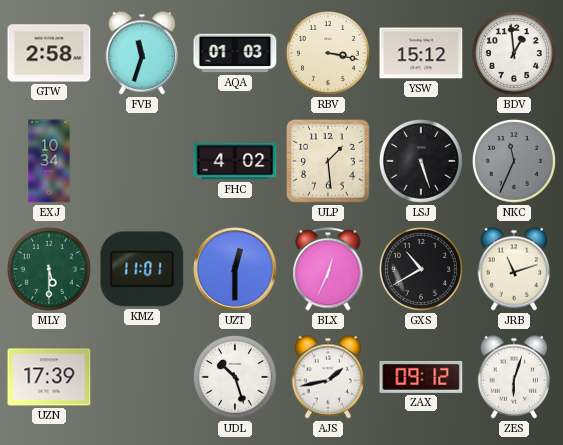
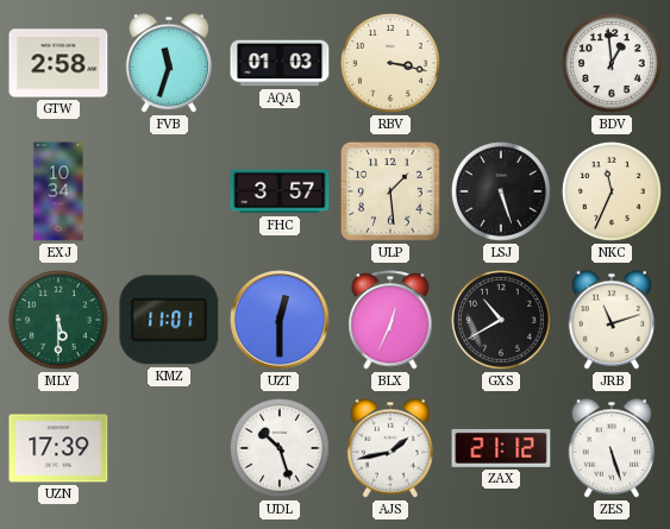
YSW: 15:12 -> none (421, 53)
FHC: 4:02 -> 3:57 (280, 191)
NKC dial: grey -> cream (612, 191)
ZAX: 09:12 -> 21:12 (501, 448)
ZES: 6:03 -> 5:27 (612, 448)
